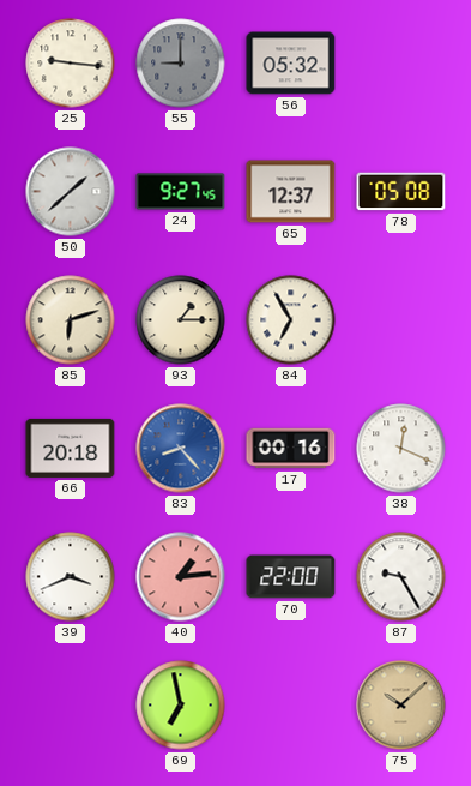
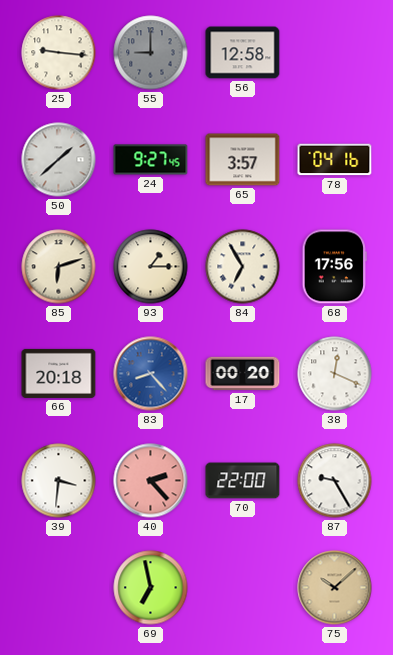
56: 05:32 -> 12:58 (243, 53)
65: 12:37 -> 3:57 (243, 160)
78: 05:08 -> 04:16 (335, 160)
68: none -> 17:56 (334, 267)
17: 00:16 -> 00:20 (243, 374)
39: 3:41 -> 3:31 (59, 481)
40: 1:14 -> 2:23 (151, 481)
